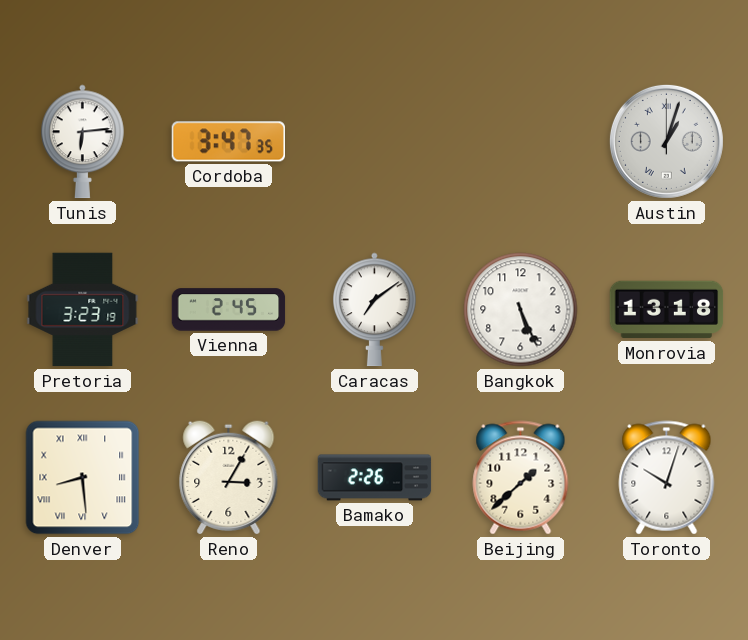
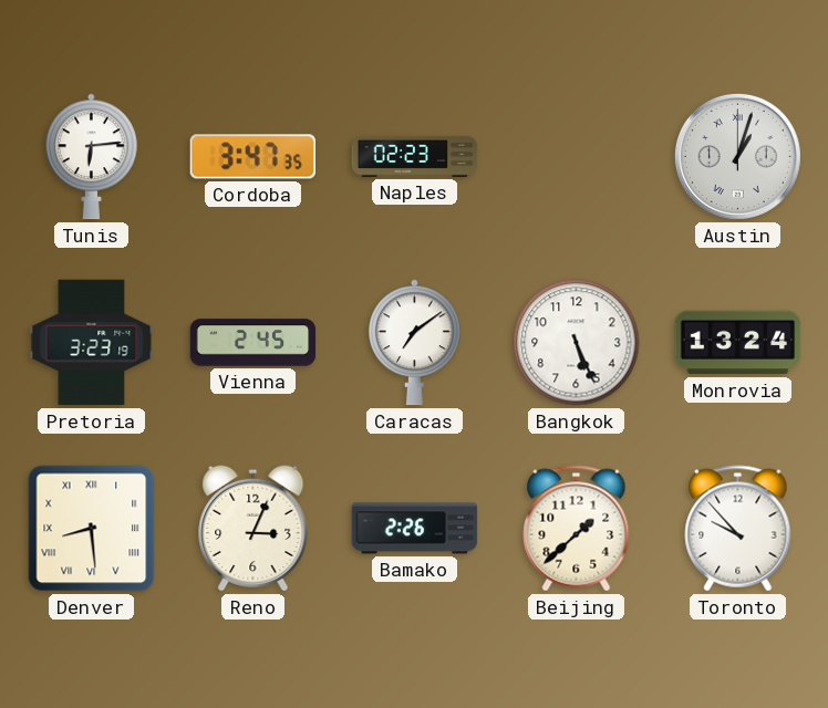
Naples: none -> 02:23 (415, 156)
Monrovia: 13:18 -> 13:24 (738, 343)
Reno: 3:05 -> 3:04 (253, 528)
Toronto: 10:03 -> 9:53 (738, 529)
